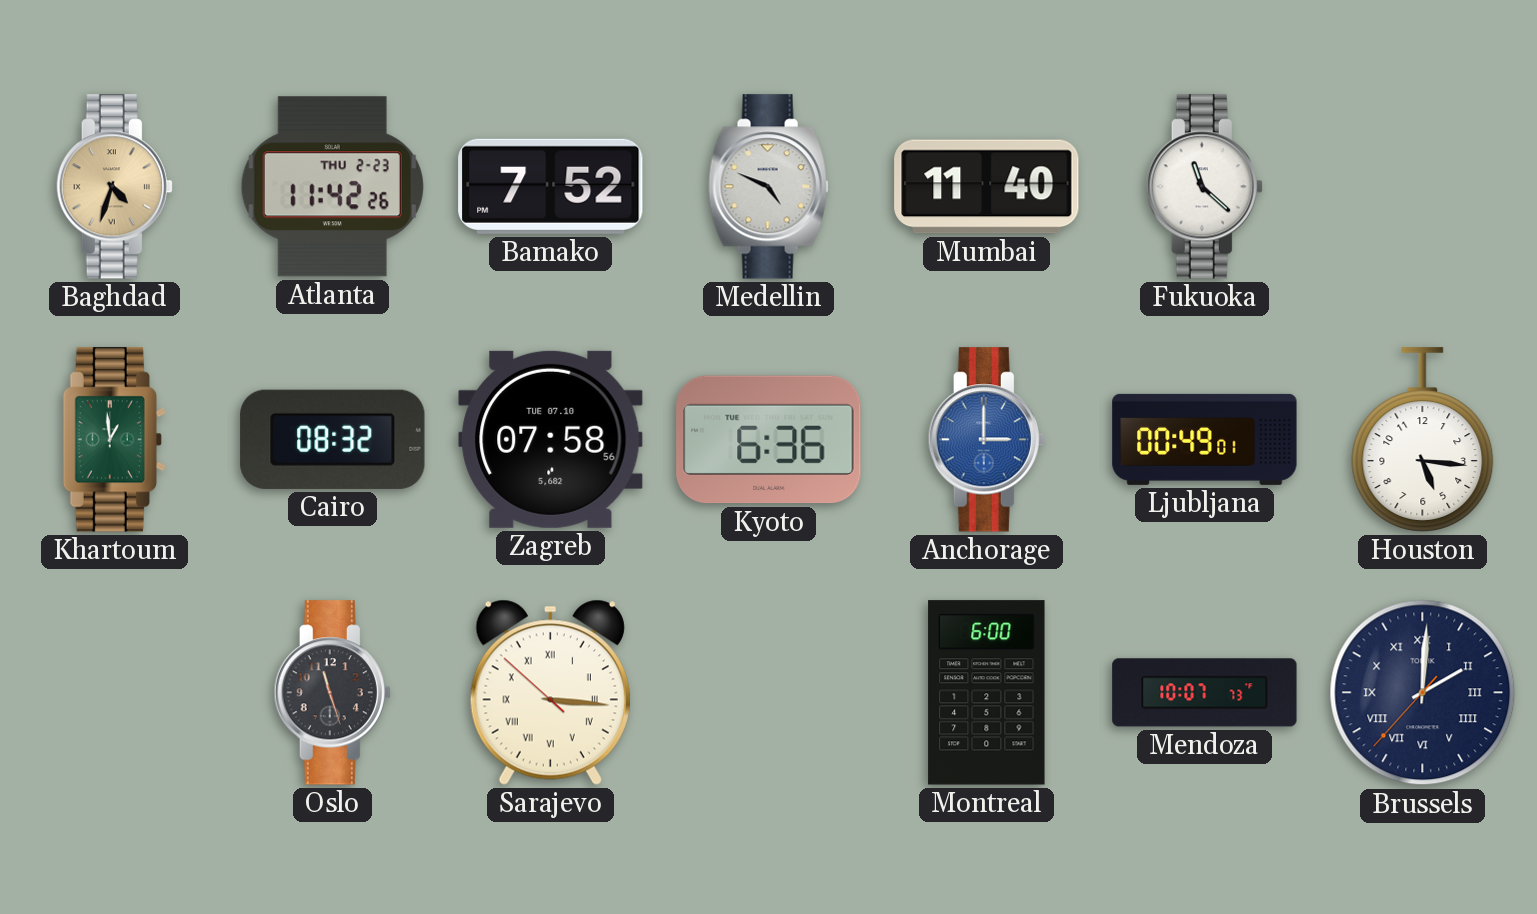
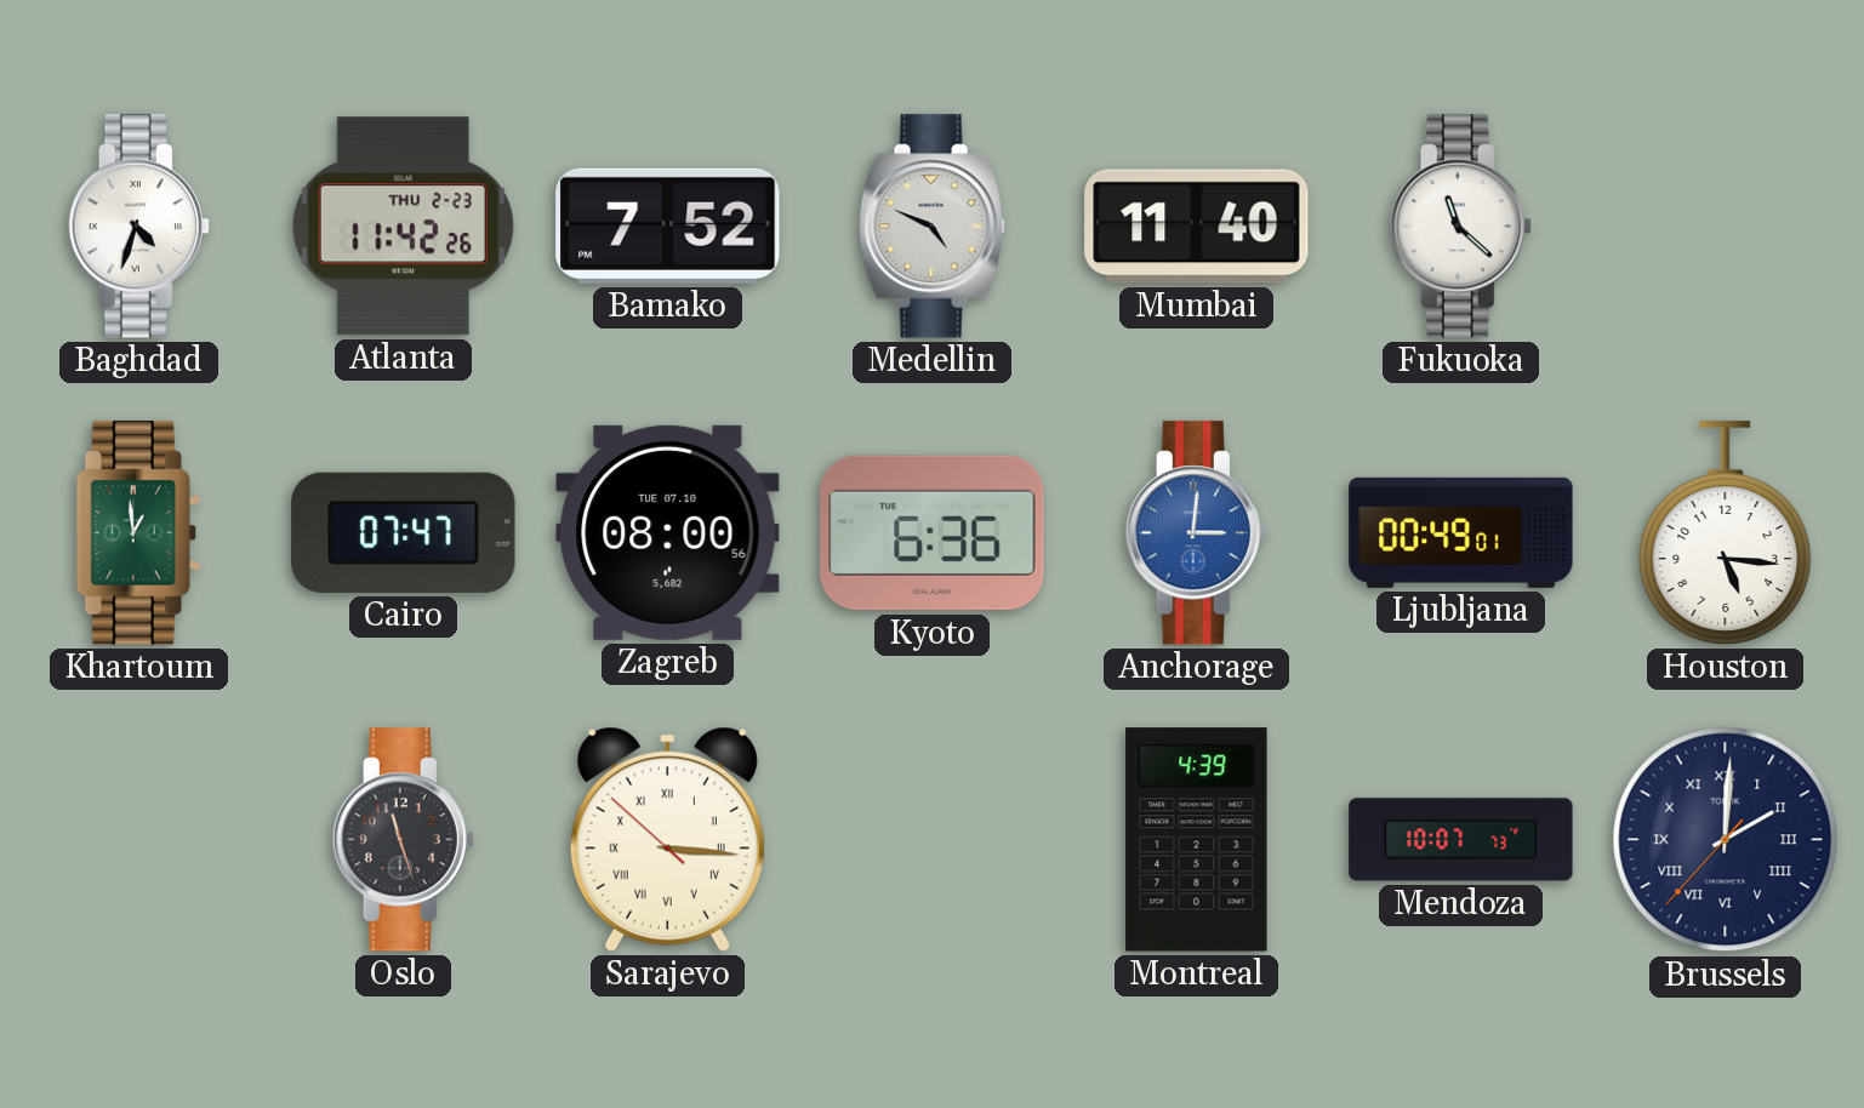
Baghdad dial: champagne -> white (138, 227)
Cairo: 08:32 -> 07:47 (404, 532)
Zagreb: 07:58 -> 08:00 (668, 532)
Anchorage: 3:00 -> 3:01 (1196, 533)
Montreal: 6:00 -> 4:39 (1197, 840)
